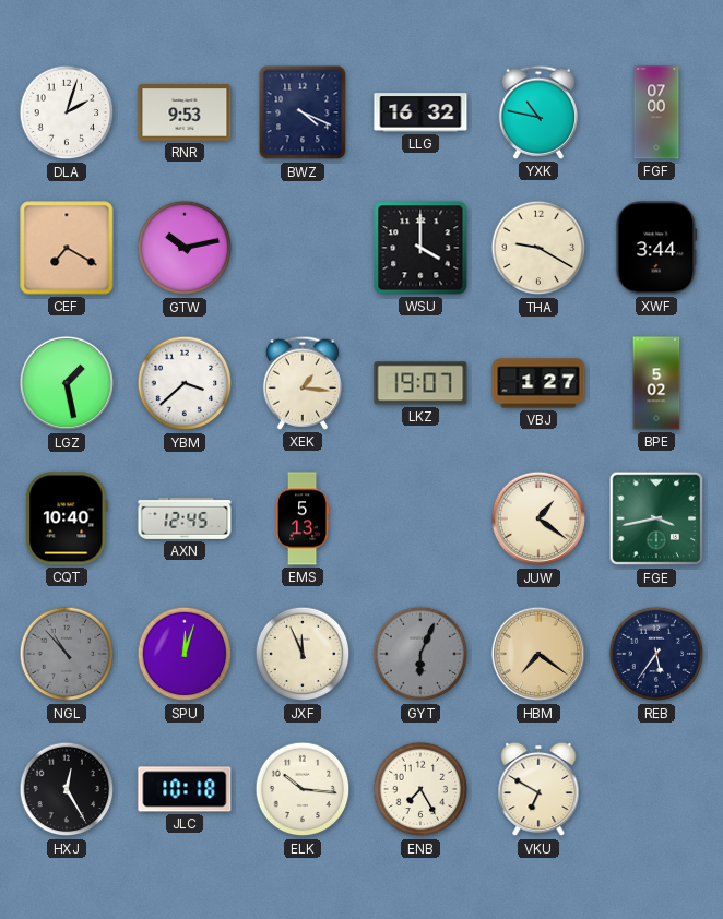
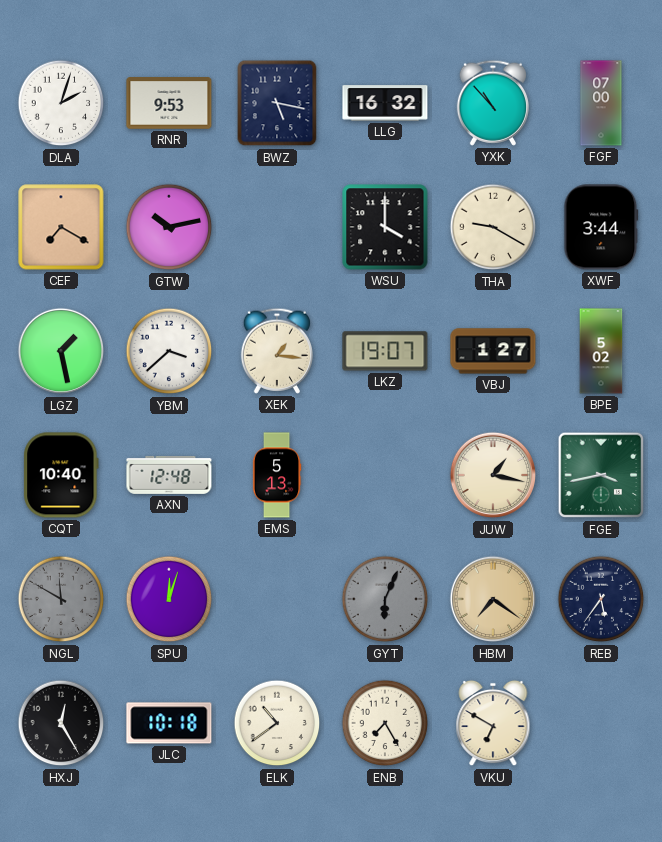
BWZ: 4:19 -> 5:17 (277, 103)
YXK: 10:47 -> 10:53 (492, 103)
AXN: 12:45 -> 12:48 (169, 475)
JUW: 1:21 -> 1:17 (493, 475)
NGL: 10:53 -> 11:50 (61, 599)
JXF: 11:56 -> none (303, 654)
ELK: 10:16 -> 10:39 (277, 723)
